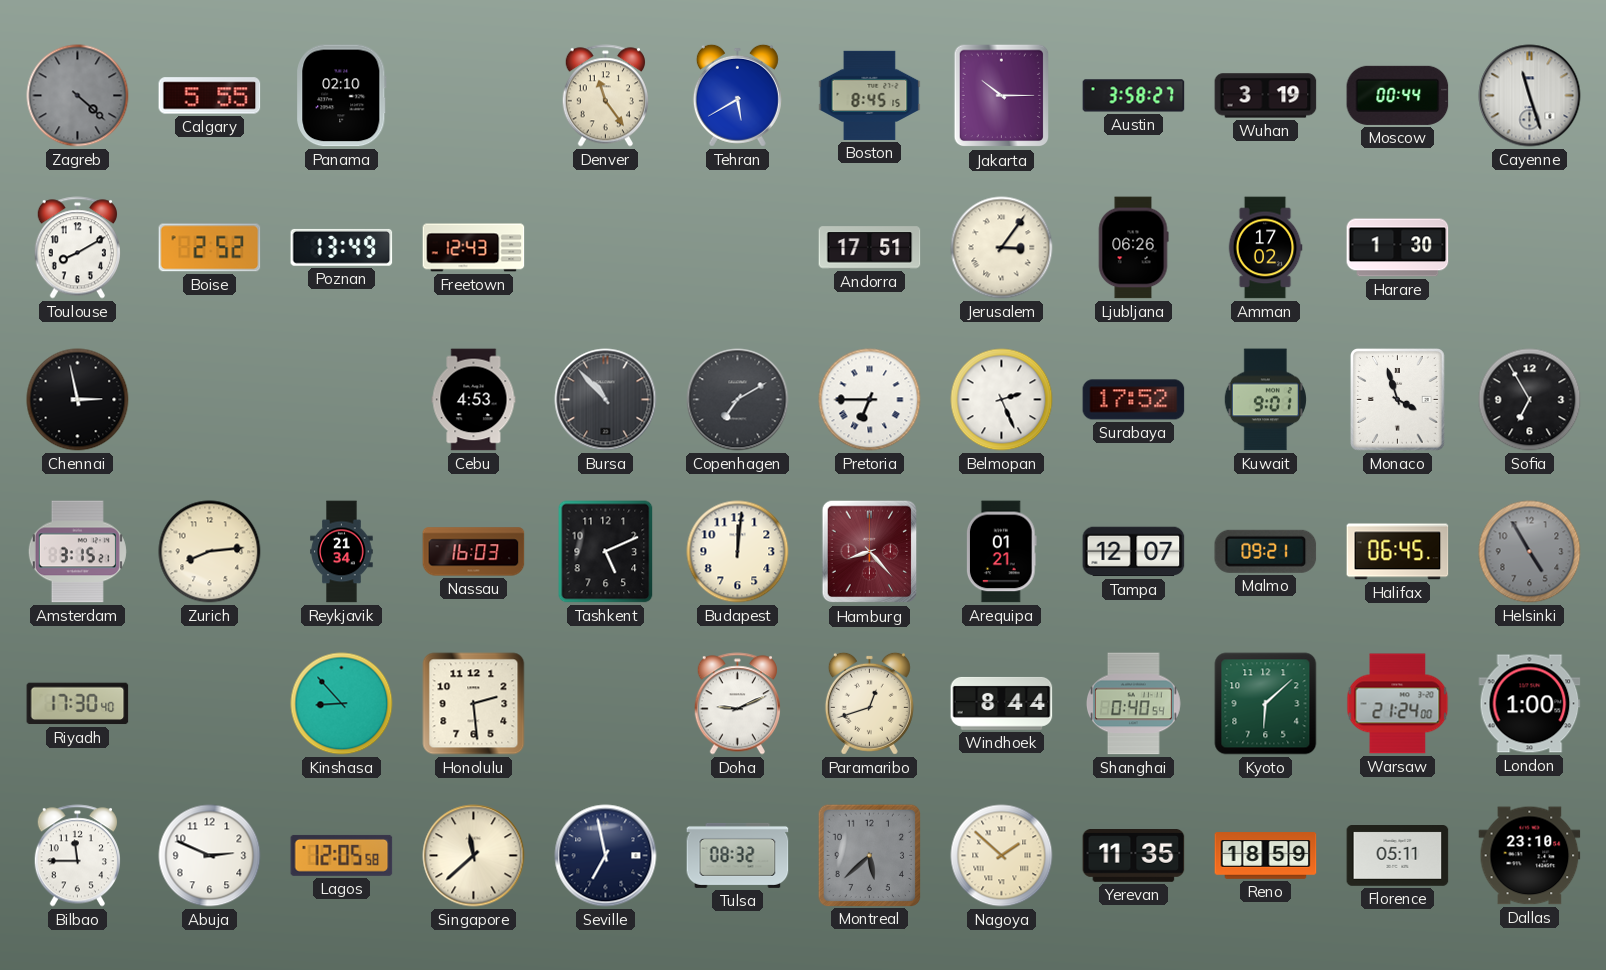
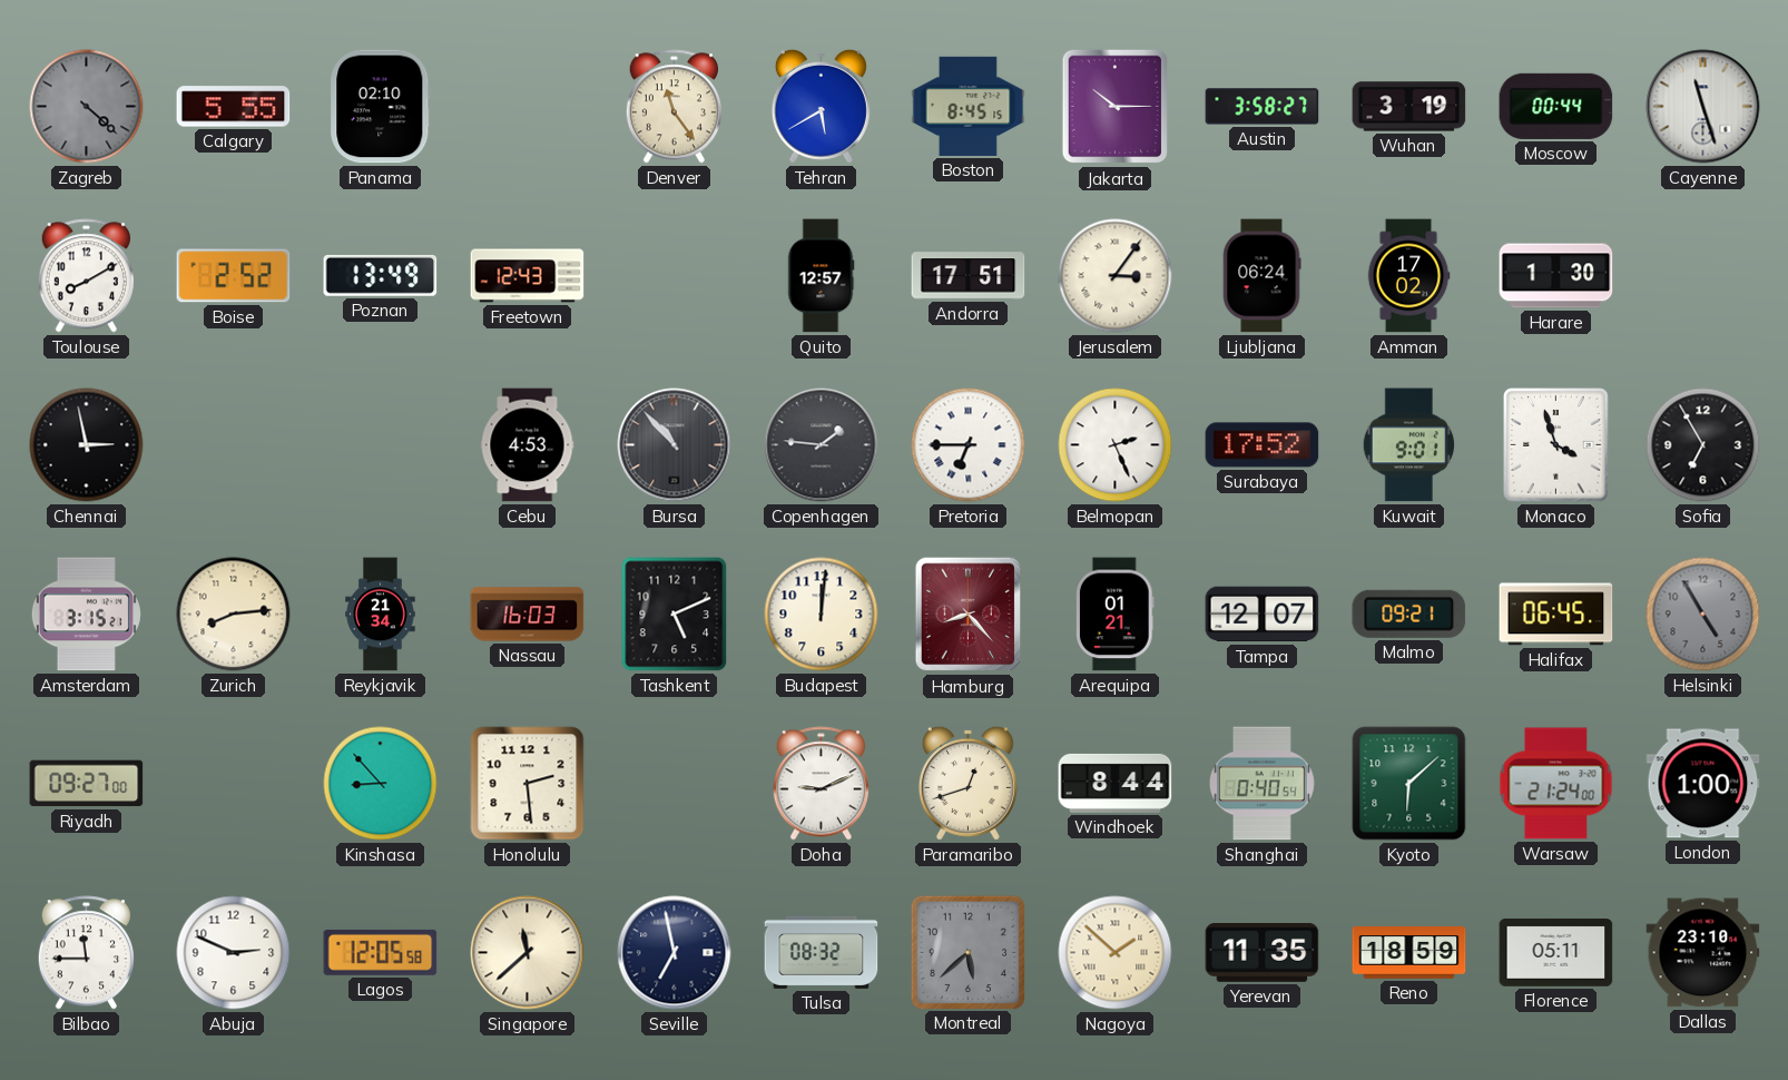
Quito: none -> 12:57 (821, 276)
Ljubljana: 06:26 -> 06:24 (1261, 276)
Copenhagen: 7:10 -> 1:46 (822, 445)
Riyadh: 17:30 -> 09:27 (87, 784)
